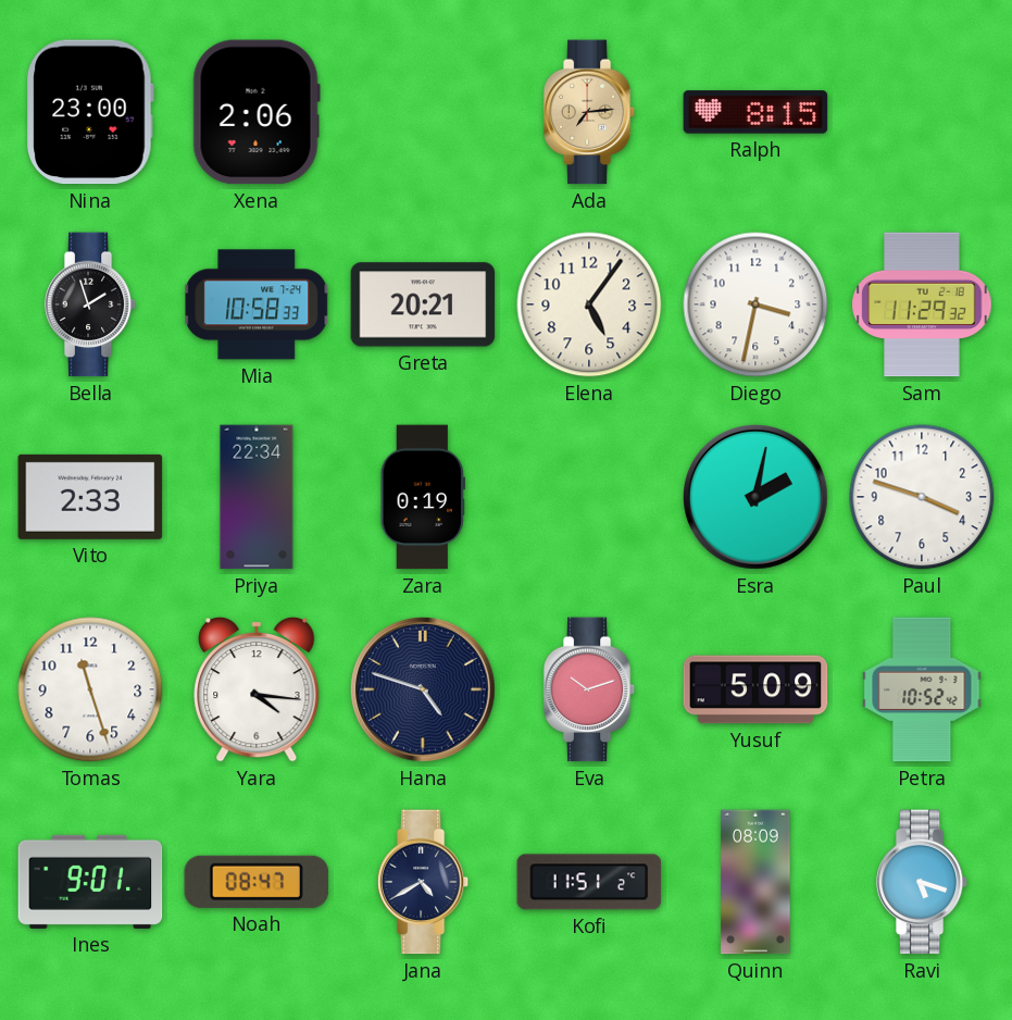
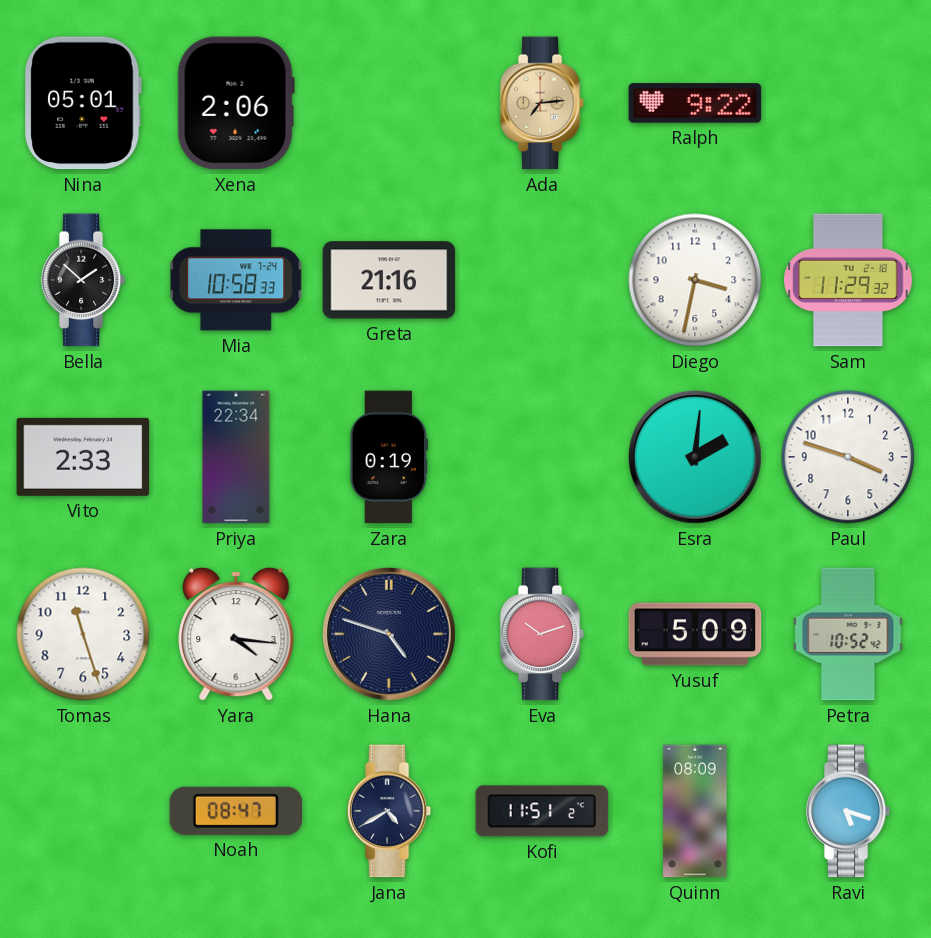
Nina: 23:00 -> 05:01 (83, 103)
Ralph: 8:15 -> 9:22 (695, 103)
Bella: 1:57 -> 1:52 (83, 280)
Greta: 20:21 -> 21:16 (389, 280)
Elena: 5:06 -> none (589, 304)
Esra: 2:02 -> 2:01 (696, 458)
Ines: 9:01 -> none (90, 882)
